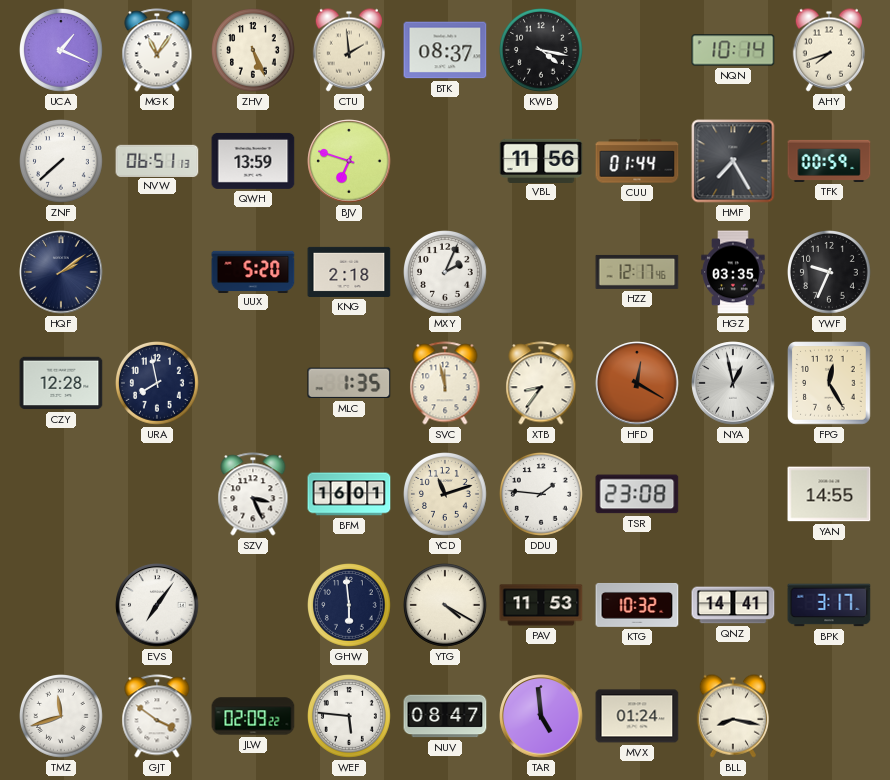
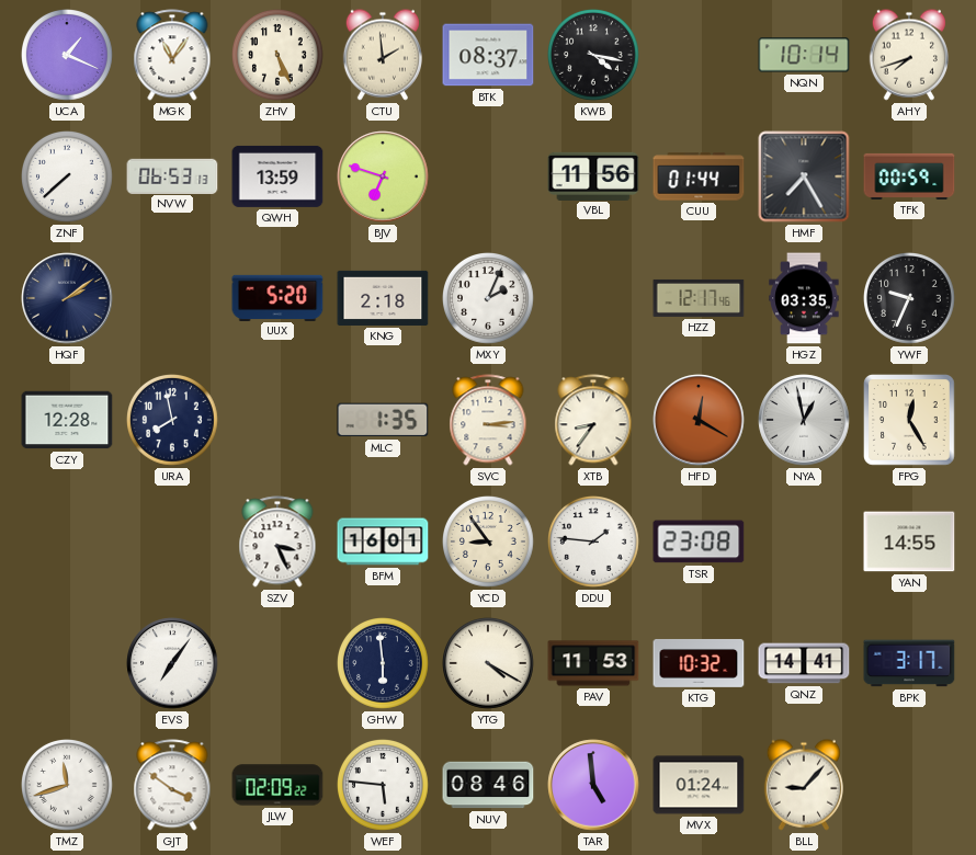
NVW: 06:51 -> 06:53 (172, 175)
SVC: 11:58 -> 3:14 (488, 420)
YCD: 11:12 -> 8:54 (489, 543)
NUV: 08:47 -> 08:46 (488, 785)
BLL: 8:17 -> 9:07 (803, 785)
